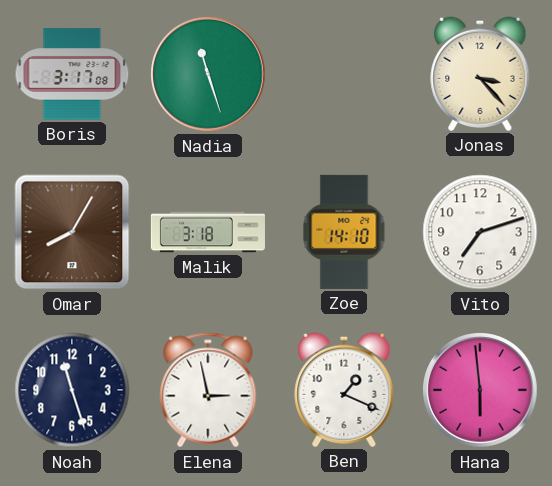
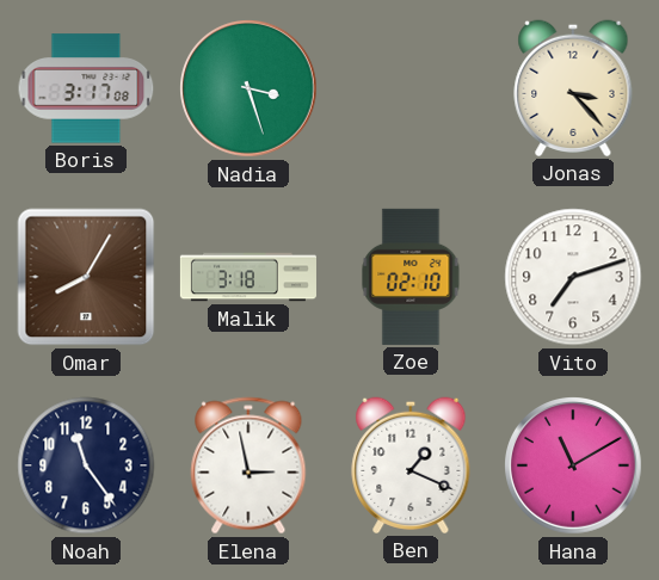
Nadia: 11:27 -> 3:27 (250, 90)
Zoe: 14:10 -> 02:10 (411, 277)
Noah: 11:27 -> 11:24 (86, 465)
Hana: 5:59 -> 11:10 (574, 467)
